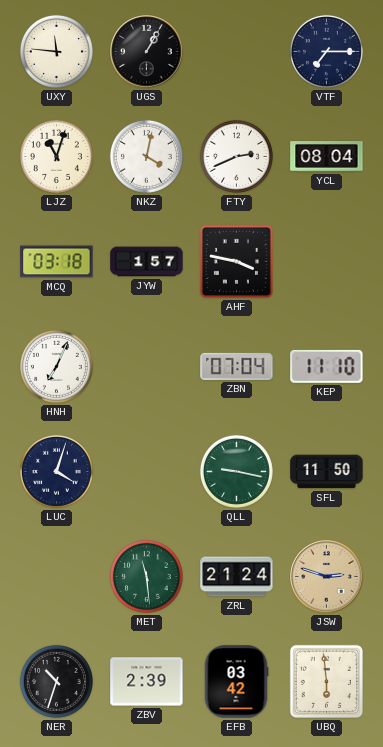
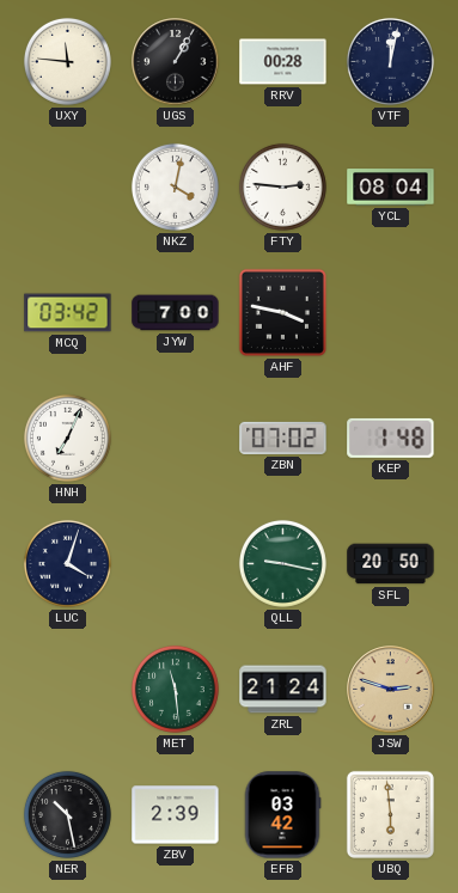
RRV: none -> 00:28 (283, 62)
VTF: 7:15 -> 12:02 (390, 61)
LJZ: 11:03 -> none (56, 156)
FTY: 2:41 -> 2:46 (282, 186)
MCQ: 03:18 -> 03:42 (68, 313)
JYW: 1:57 -> 7:00 (176, 313)
ZBN: 07:04 -> 07:02 (283, 438)
KEP: 11:10 -> 1:48 (391, 438)
SFL: 11:50 -> 20:50 (391, 564)
NER: 10:33 -> 10:28 (67, 814)
